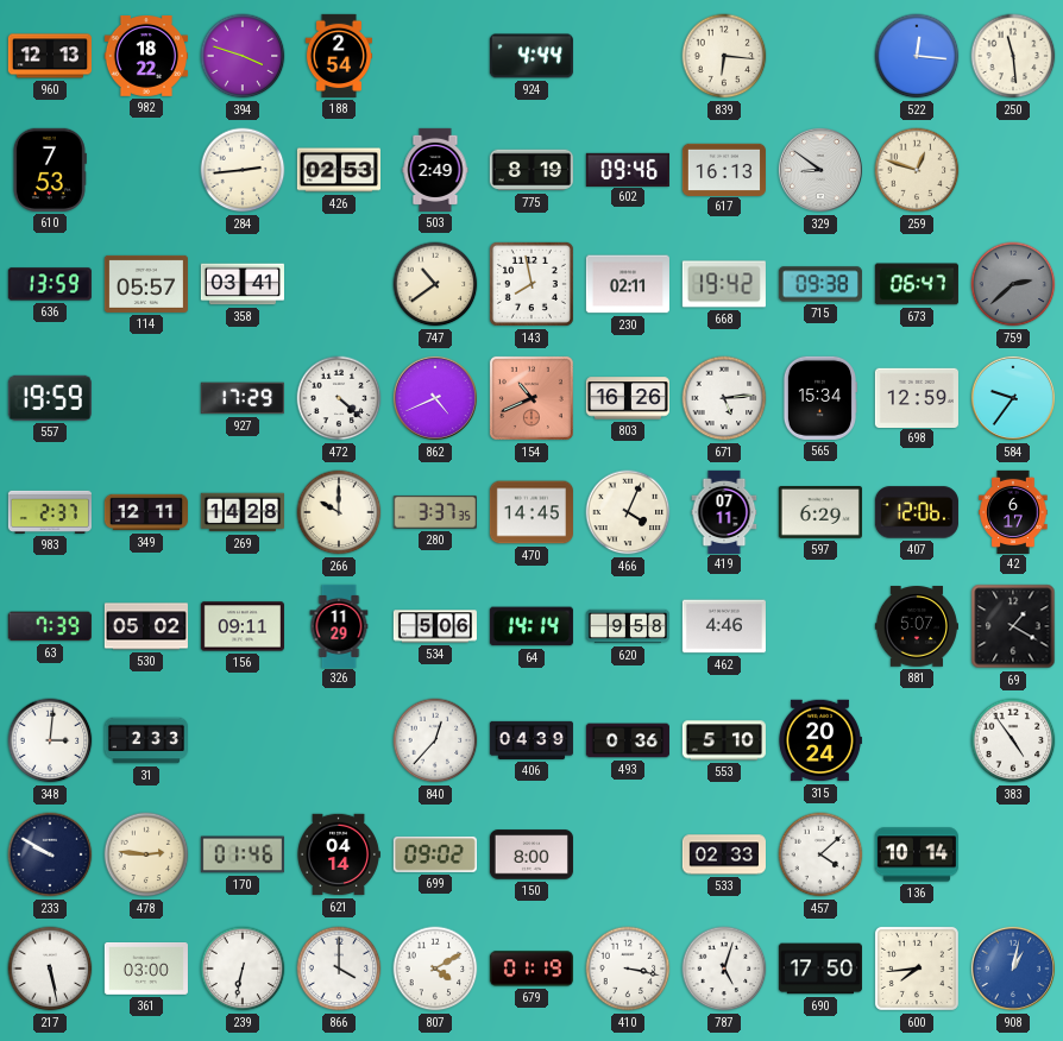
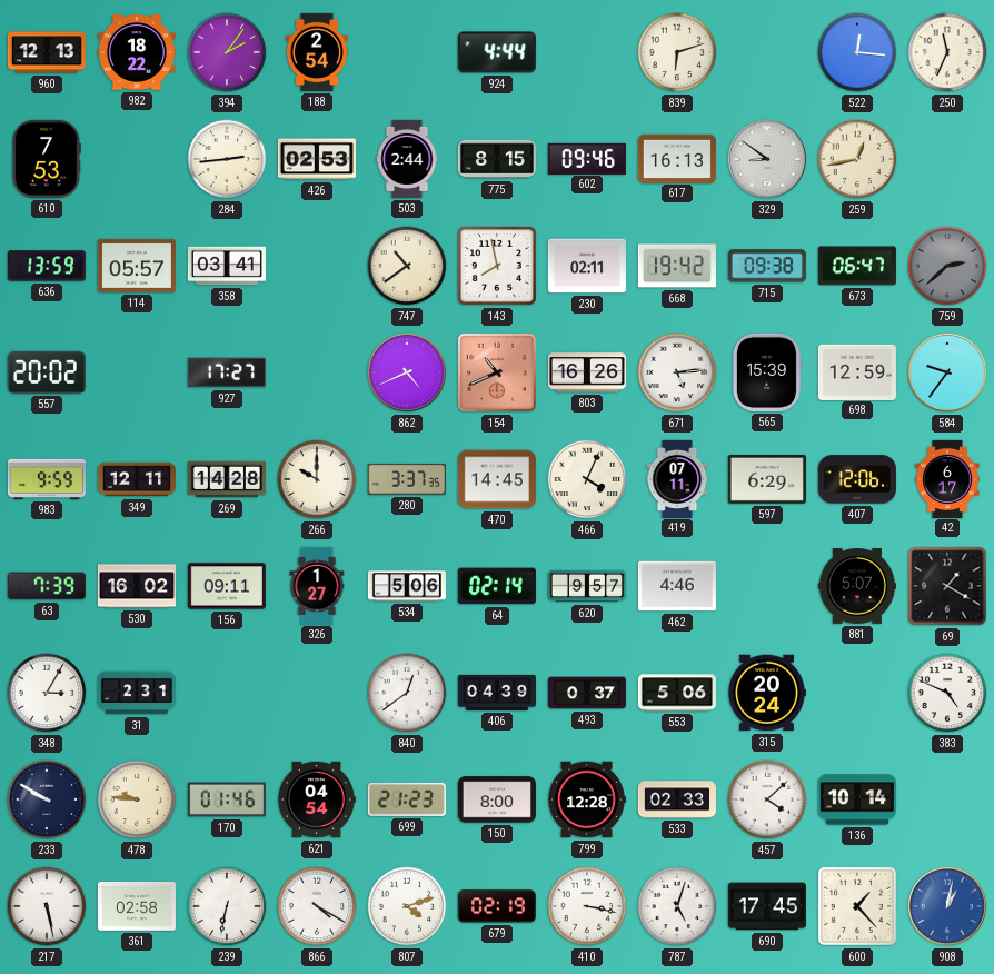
394: 3:48 -> 2:06 (227, 52)
839: 6:16 -> 6:12 (677, 52)
250: 11:29 -> 11:34 (947, 52)
503: 2:49 -> 2:44 (407, 159)
775: 8:19 -> 8:15 (497, 159)
259: 12:48 -> 12:43 (857, 159)
557: 19:59 -> 20:02 (47, 372)
927: 17:29 -> 17:27 (227, 372)
472: 4:22 -> none (339, 398)
565: 15:34 -> 15:39 (766, 372)
983: 2:37 -> 9:59 (47, 479)
530: 05:02 -> 16:02 (137, 586)
326: 11:29 -> 1:27 (317, 585)
64: 14:14 -> 02:14 (497, 586)
620: 9:58 -> 9:57 (586, 586)
348: 3:01 -> 3:05 (47, 693)
31: 2:33 -> 2:31 (136, 693)
840: 12:37 -> 12:39 (407, 693)
493: 0:36 -> 0:37 (587, 693)
553: 5:10 -> 5:06 (677, 693)
383: 4:54 -> 4:49 (947, 693)
478: 2:46 -> 9:46 (137, 799)
621: 04:14 -> 04:54 (317, 799)
699: 09:02 -> 21:23 (407, 799)
799: none -> 12:28 (587, 799)
361: 03:00 -> 02:58 (137, 907)
866: 4:00 -> 4:20 (317, 906)
807: 4:10 -> 4:12 (407, 906)
679: 01:19 -> 02:19 (497, 906)
690: 17:50 -> 17:45 (767, 906)
600: 7:44 -> 1:23 (857, 906)
